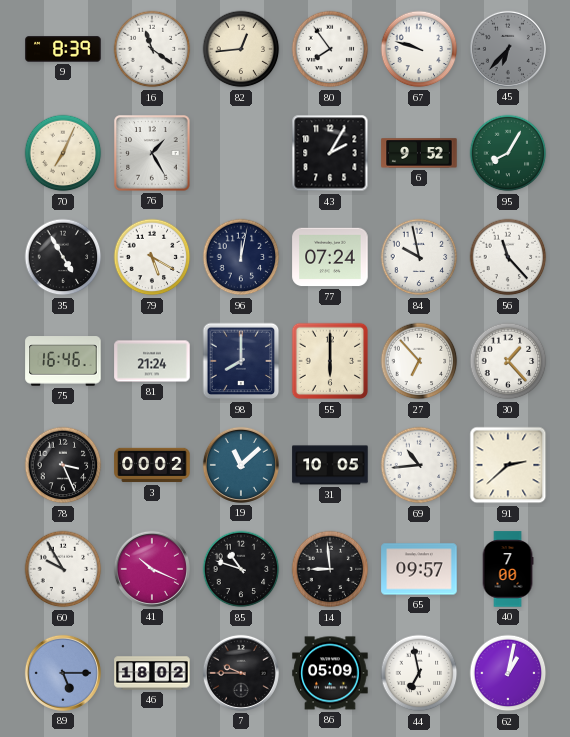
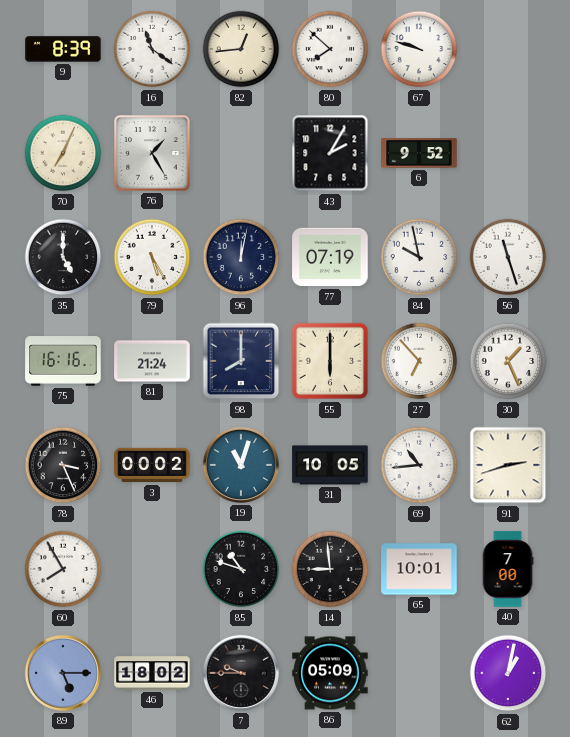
80: 7:54 -> 7:52 (330, 49)
45: 6:37 -> none (508, 49)
95: 8:05 -> none (508, 153)
35: 4:55 -> 5:00 (63, 257)
79: 5:20 -> 5:25 (152, 257)
77: 07:24 -> 07:19 (330, 257)
56: 11:23 -> 11:27 (508, 257)
75: 16:46 -> 16:16 (63, 361)
30: 1:23 -> 1:26 (508, 361)
19: 11:08 -> 11:03 (241, 465)
91: 2:38 -> 2:42 (508, 465)
60: 9:55 -> 7:55 (63, 569)
41: 10:19 -> none (152, 569)
65: 09:57 -> 10:01 (419, 569)
44: 6:58 -> none (419, 673)
